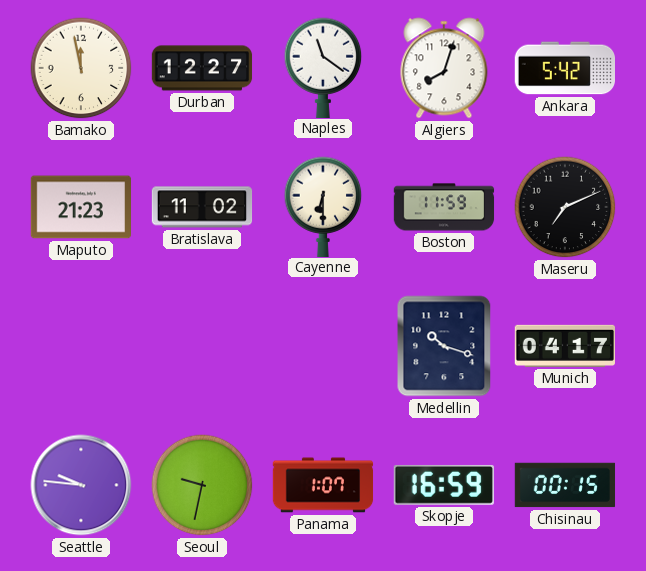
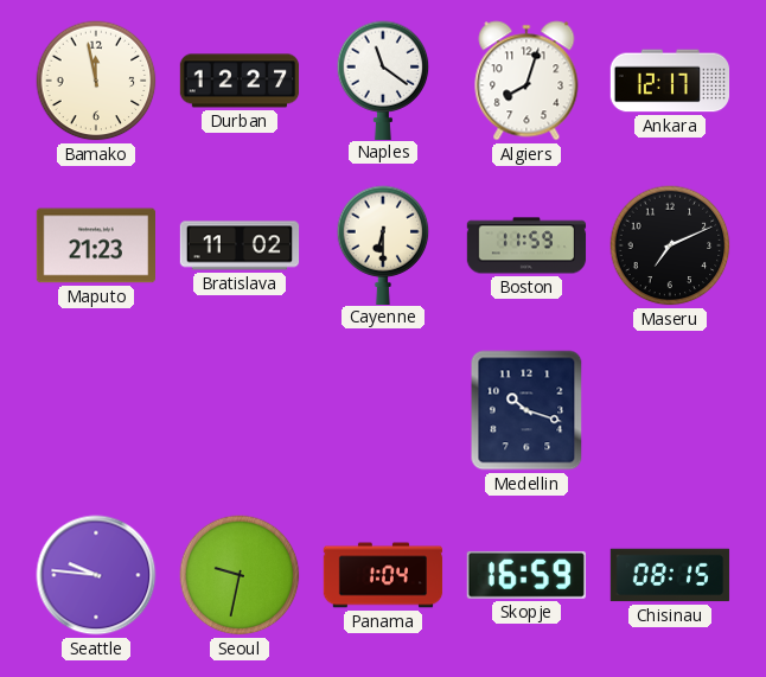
Ankara: 5:42 -> 12:17 (669, 81)
Munich: 04:17 -> none (564, 346)
Panama: 1:07 -> 1:04 (383, 575)
Chisinau: 00:15 -> 08:15 (670, 575)
